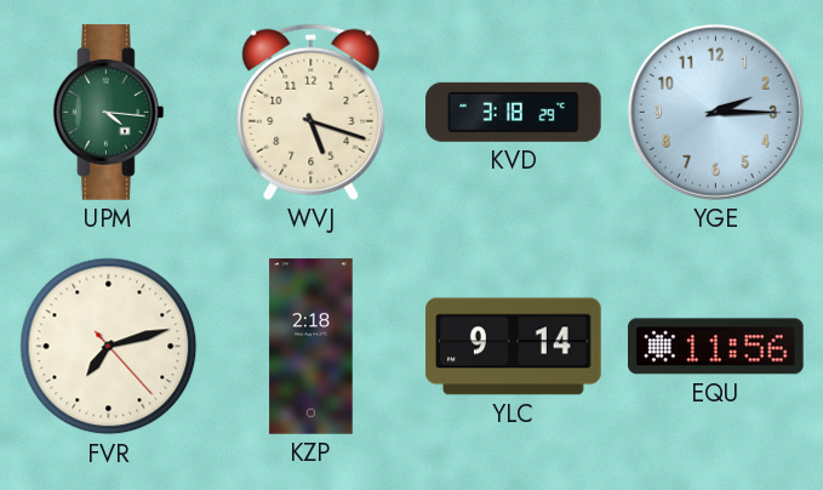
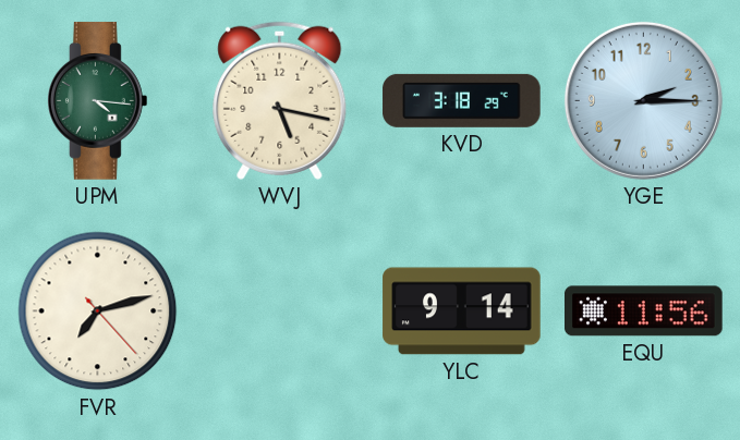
WVJ: 5:18 -> 5:17 (280, 100)
KZP: 2:18 -> none (312, 347)
